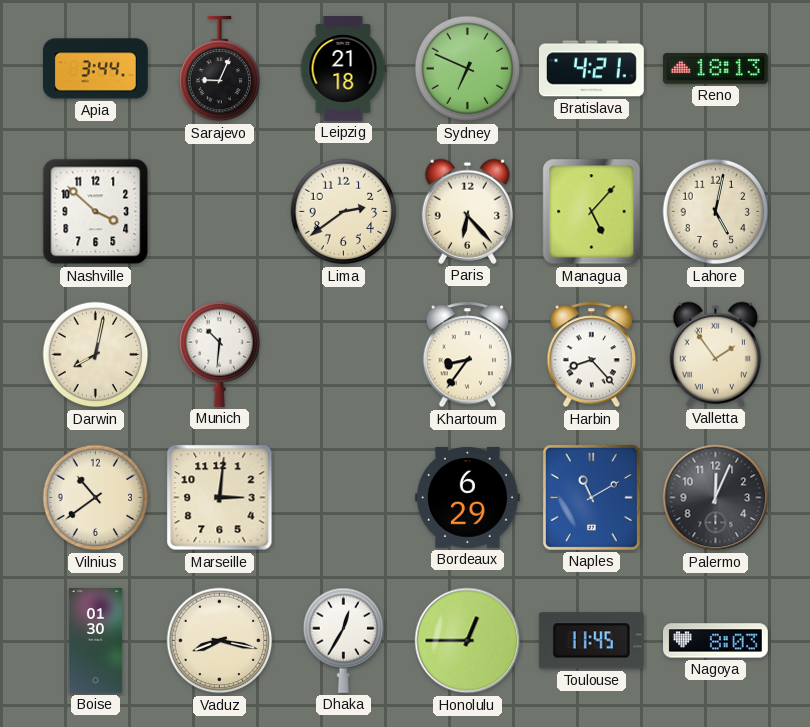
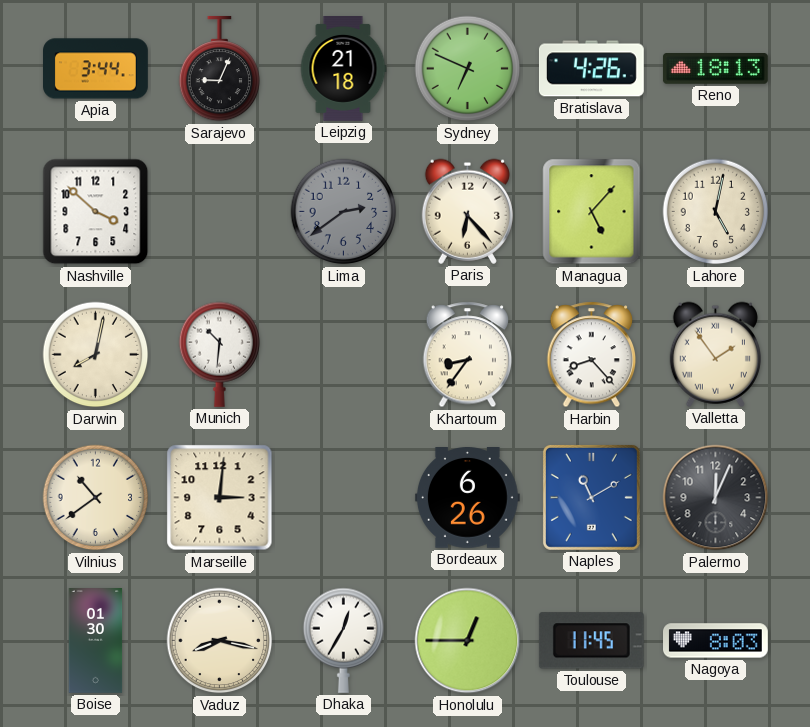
Bratislava: 4:21 -> 4:26 (591, 69)
Lima dial: cream -> grey (344, 212)
Bordeaux: 6:29 -> 6:26 (467, 498)
